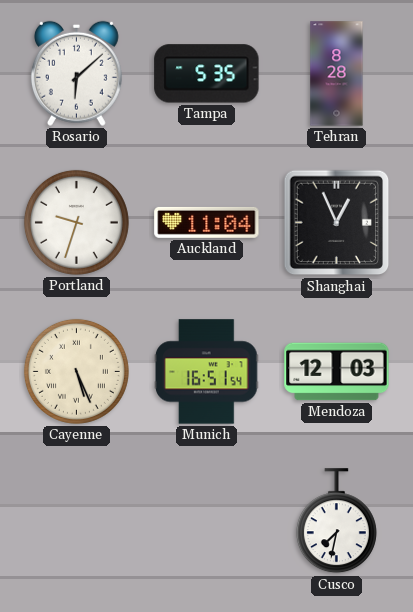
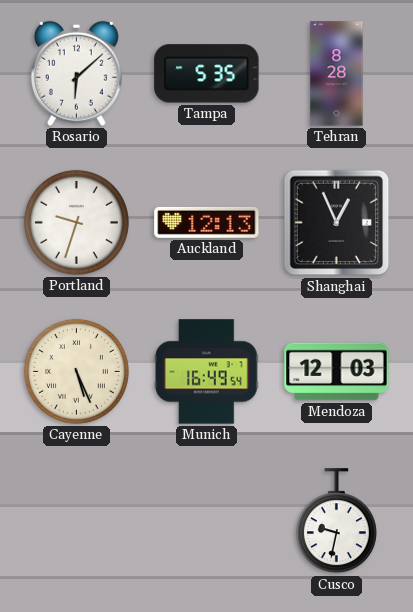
Auckland: 11:04 -> 12:13 (207, 222)
Munich: 16:51 -> 16:49 (207, 372)
Cusco: 7:32 -> 9:32 (336, 521)
